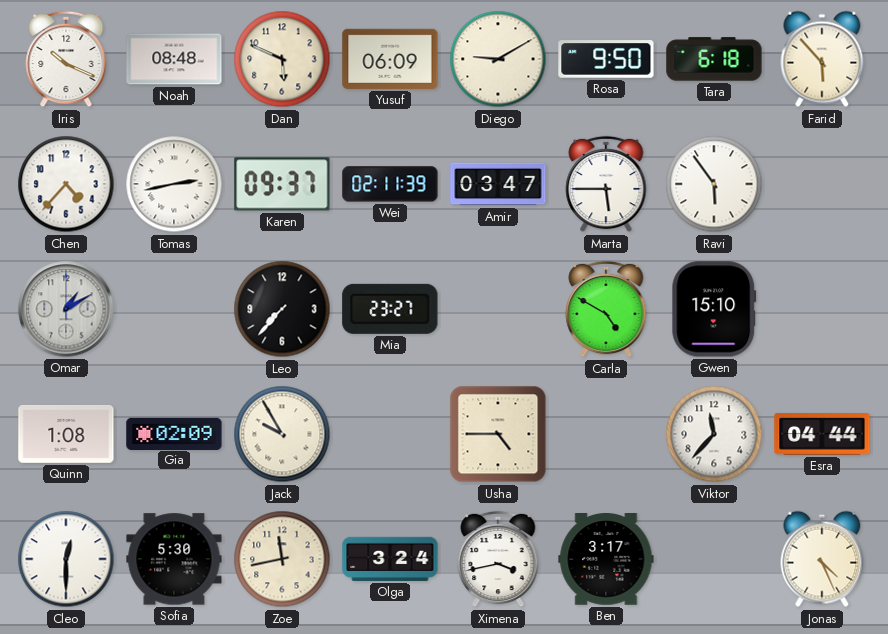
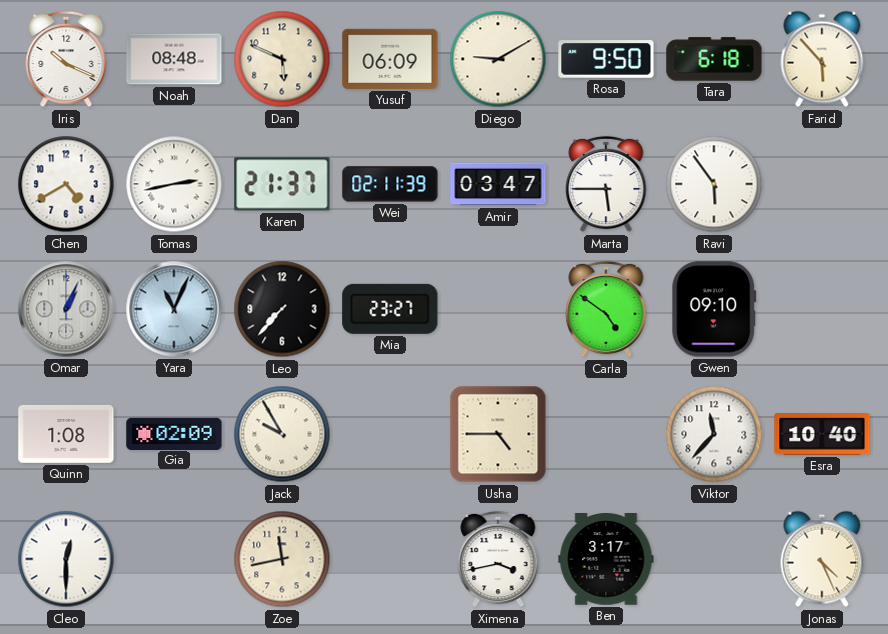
Chen: 4:37 -> 4:40 (66, 184)
Karen: 09:37 -> 21:37 (282, 184)
Omar: 1:10 -> 1:04 (66, 309)
Yara: none -> 11:04 (174, 309)
Carla: 4:50 -> 4:51 (606, 309)
Gwen: 15:10 -> 09:10 (714, 309)
Esra: 04:44 -> 10:40 (822, 435)
Sofia: 5:30 -> none (174, 559)
Olga: 3:24 -> none (390, 559)
